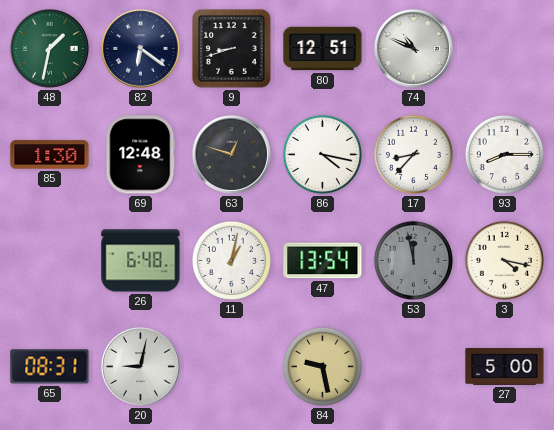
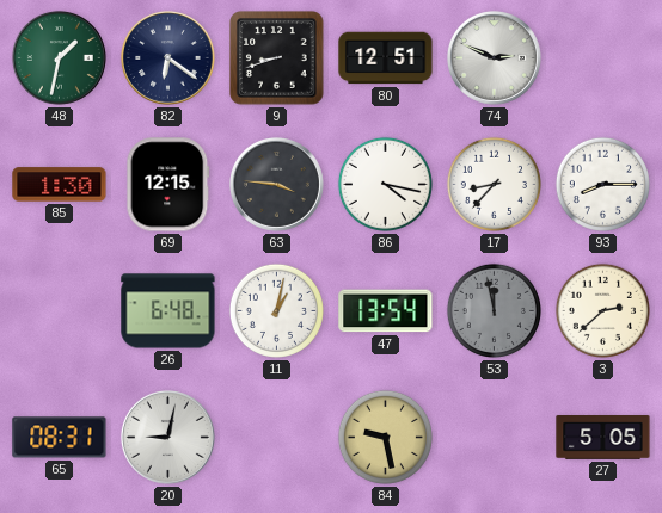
74: 10:49 -> 2:49 (494, 57)
69: 12:48 -> 12:15 (168, 185)
63: 12:48 -> 3:46 (276, 184)
3: 4:17 -> 2:38 (602, 310)
27: 5:00 -> 5:05 (603, 438)
